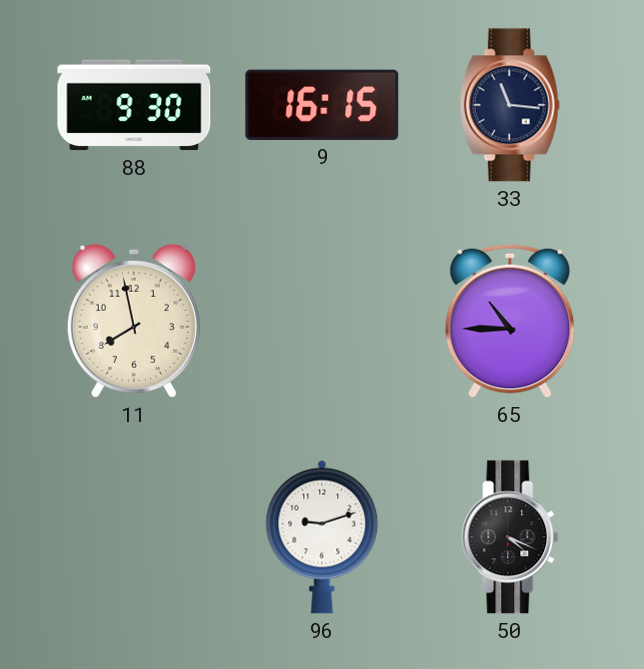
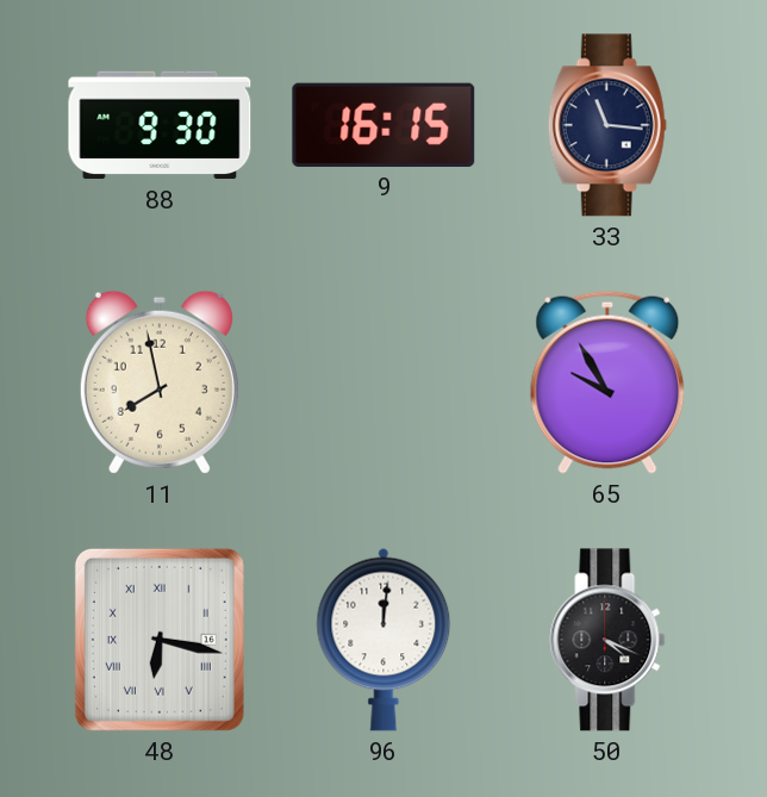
65: 10:45 -> 9:55 (607, 382)
48: none -> 6:17 (160, 640)
96: 9:12 -> 12:01 (383, 640)
